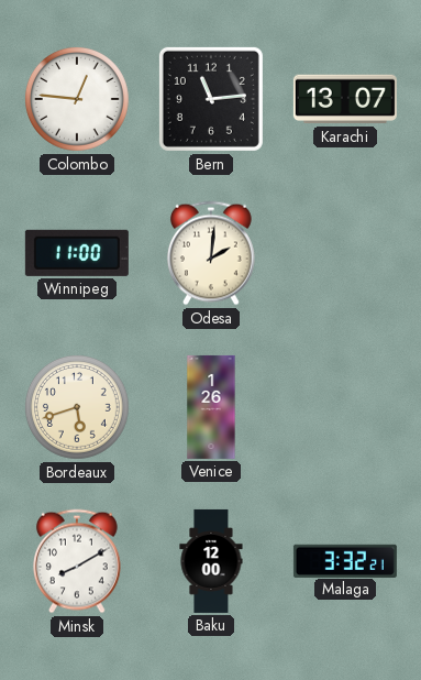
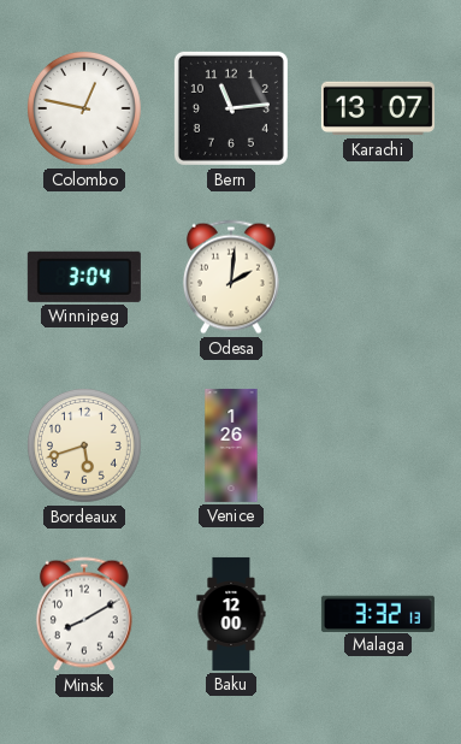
Colombo: 12:46 -> 12:47 (84, 108)
Winnipeg: 11:00 -> 3:04 (84, 277)
Malaga: 3:32:21 -> 3:32:13 (378, 613)
